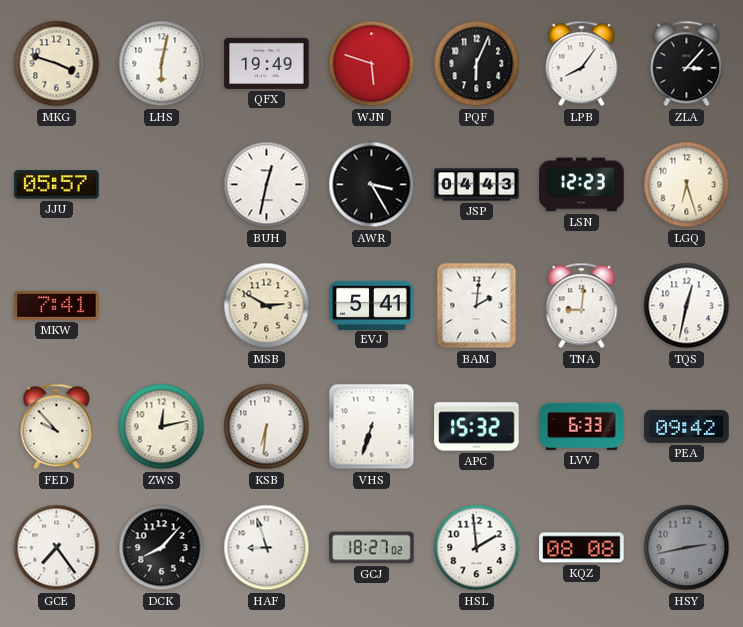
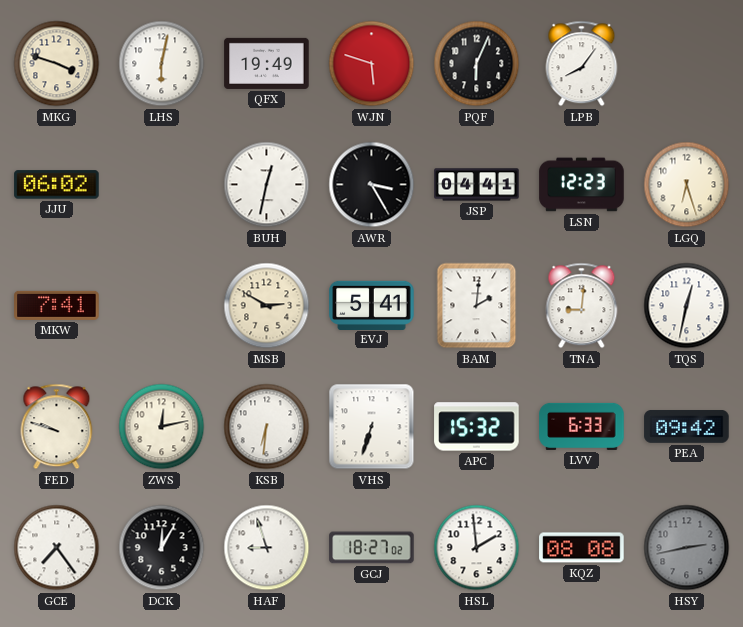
ZLA: 3:07 -> none (687, 64)
JJU: 05:57 -> 06:02 (57, 185)
JSP: 04:43 -> 04:41 (477, 185)
FED: 9:53 -> 9:48 (57, 427)
DCK: 8:07 -> 12:05 (162, 548)
